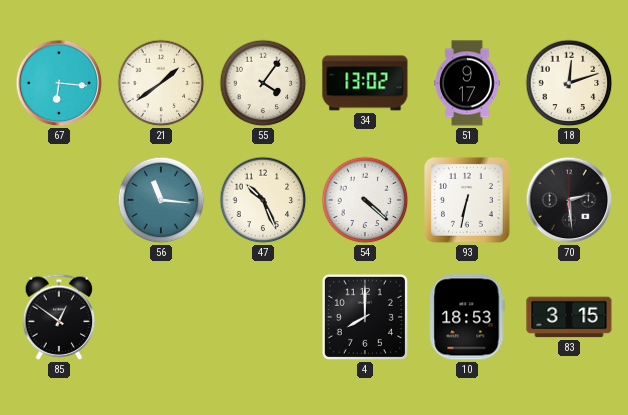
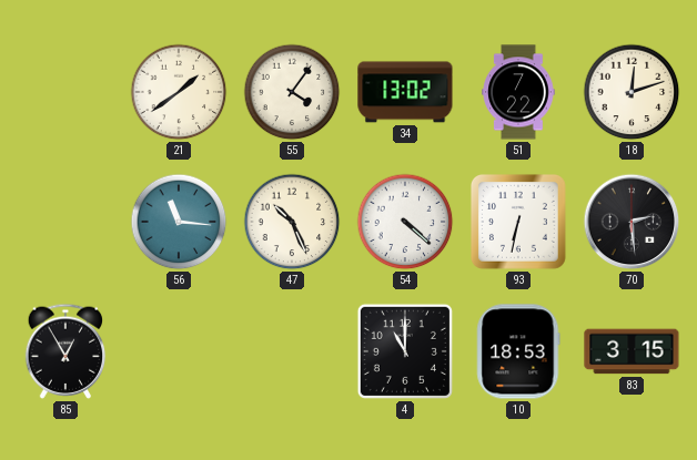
67: 6:16 -> none (59, 83)
51: 9:17 -> 7:22 (518, 92)
85: 12:51 -> 12:55 (65, 351)
4: 8:00 -> 11:00 (405, 351)
